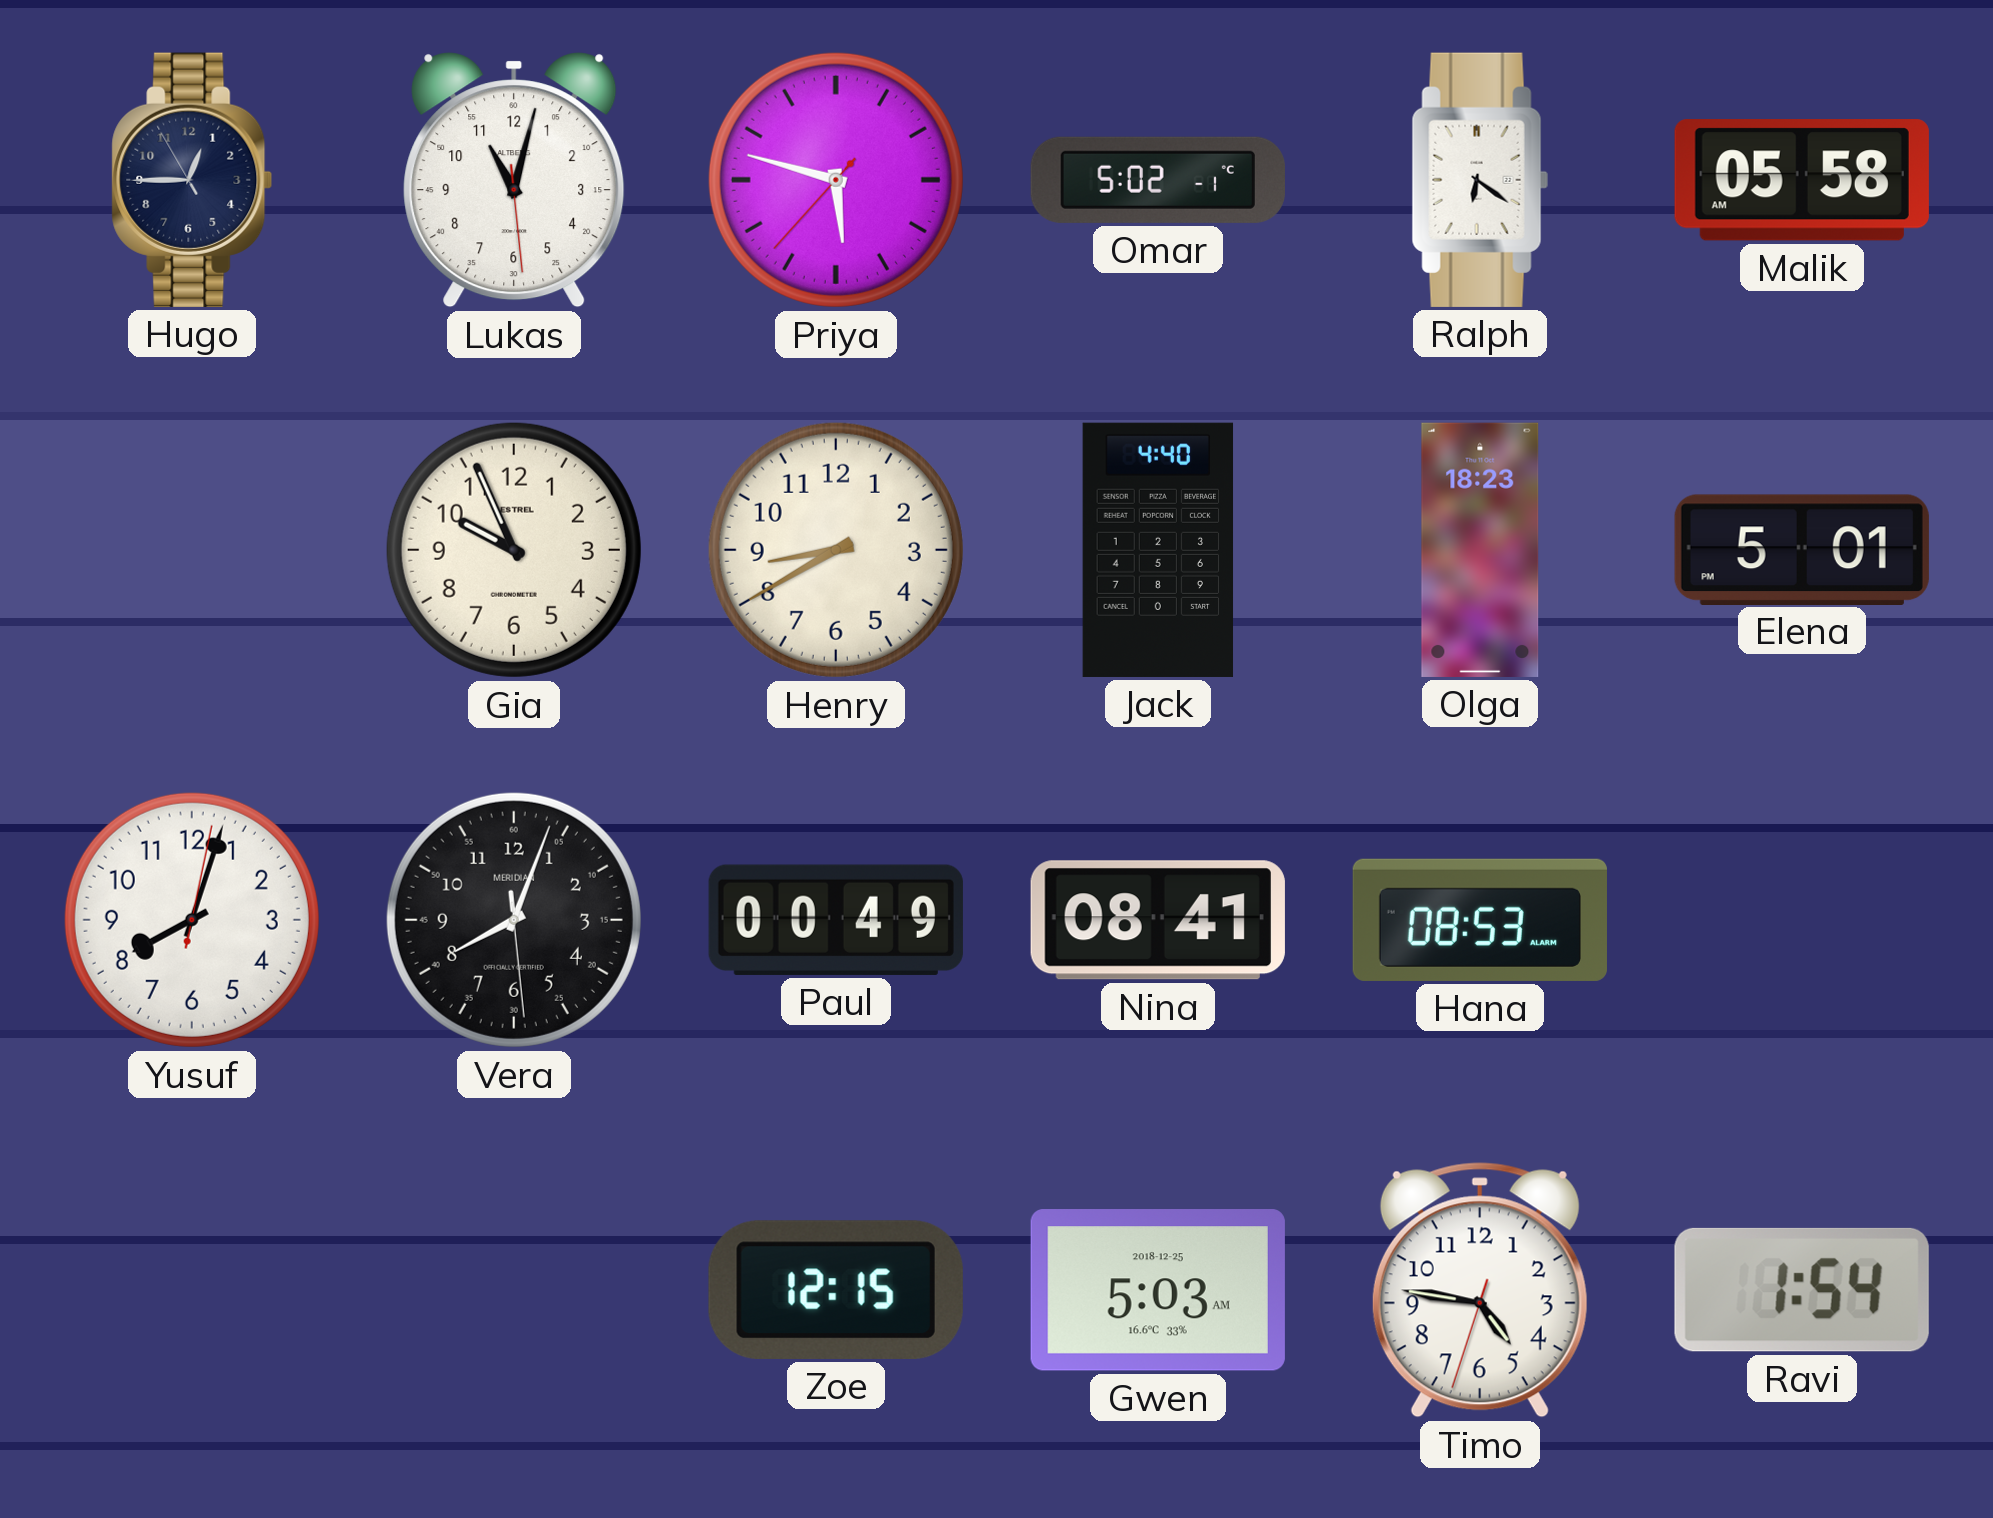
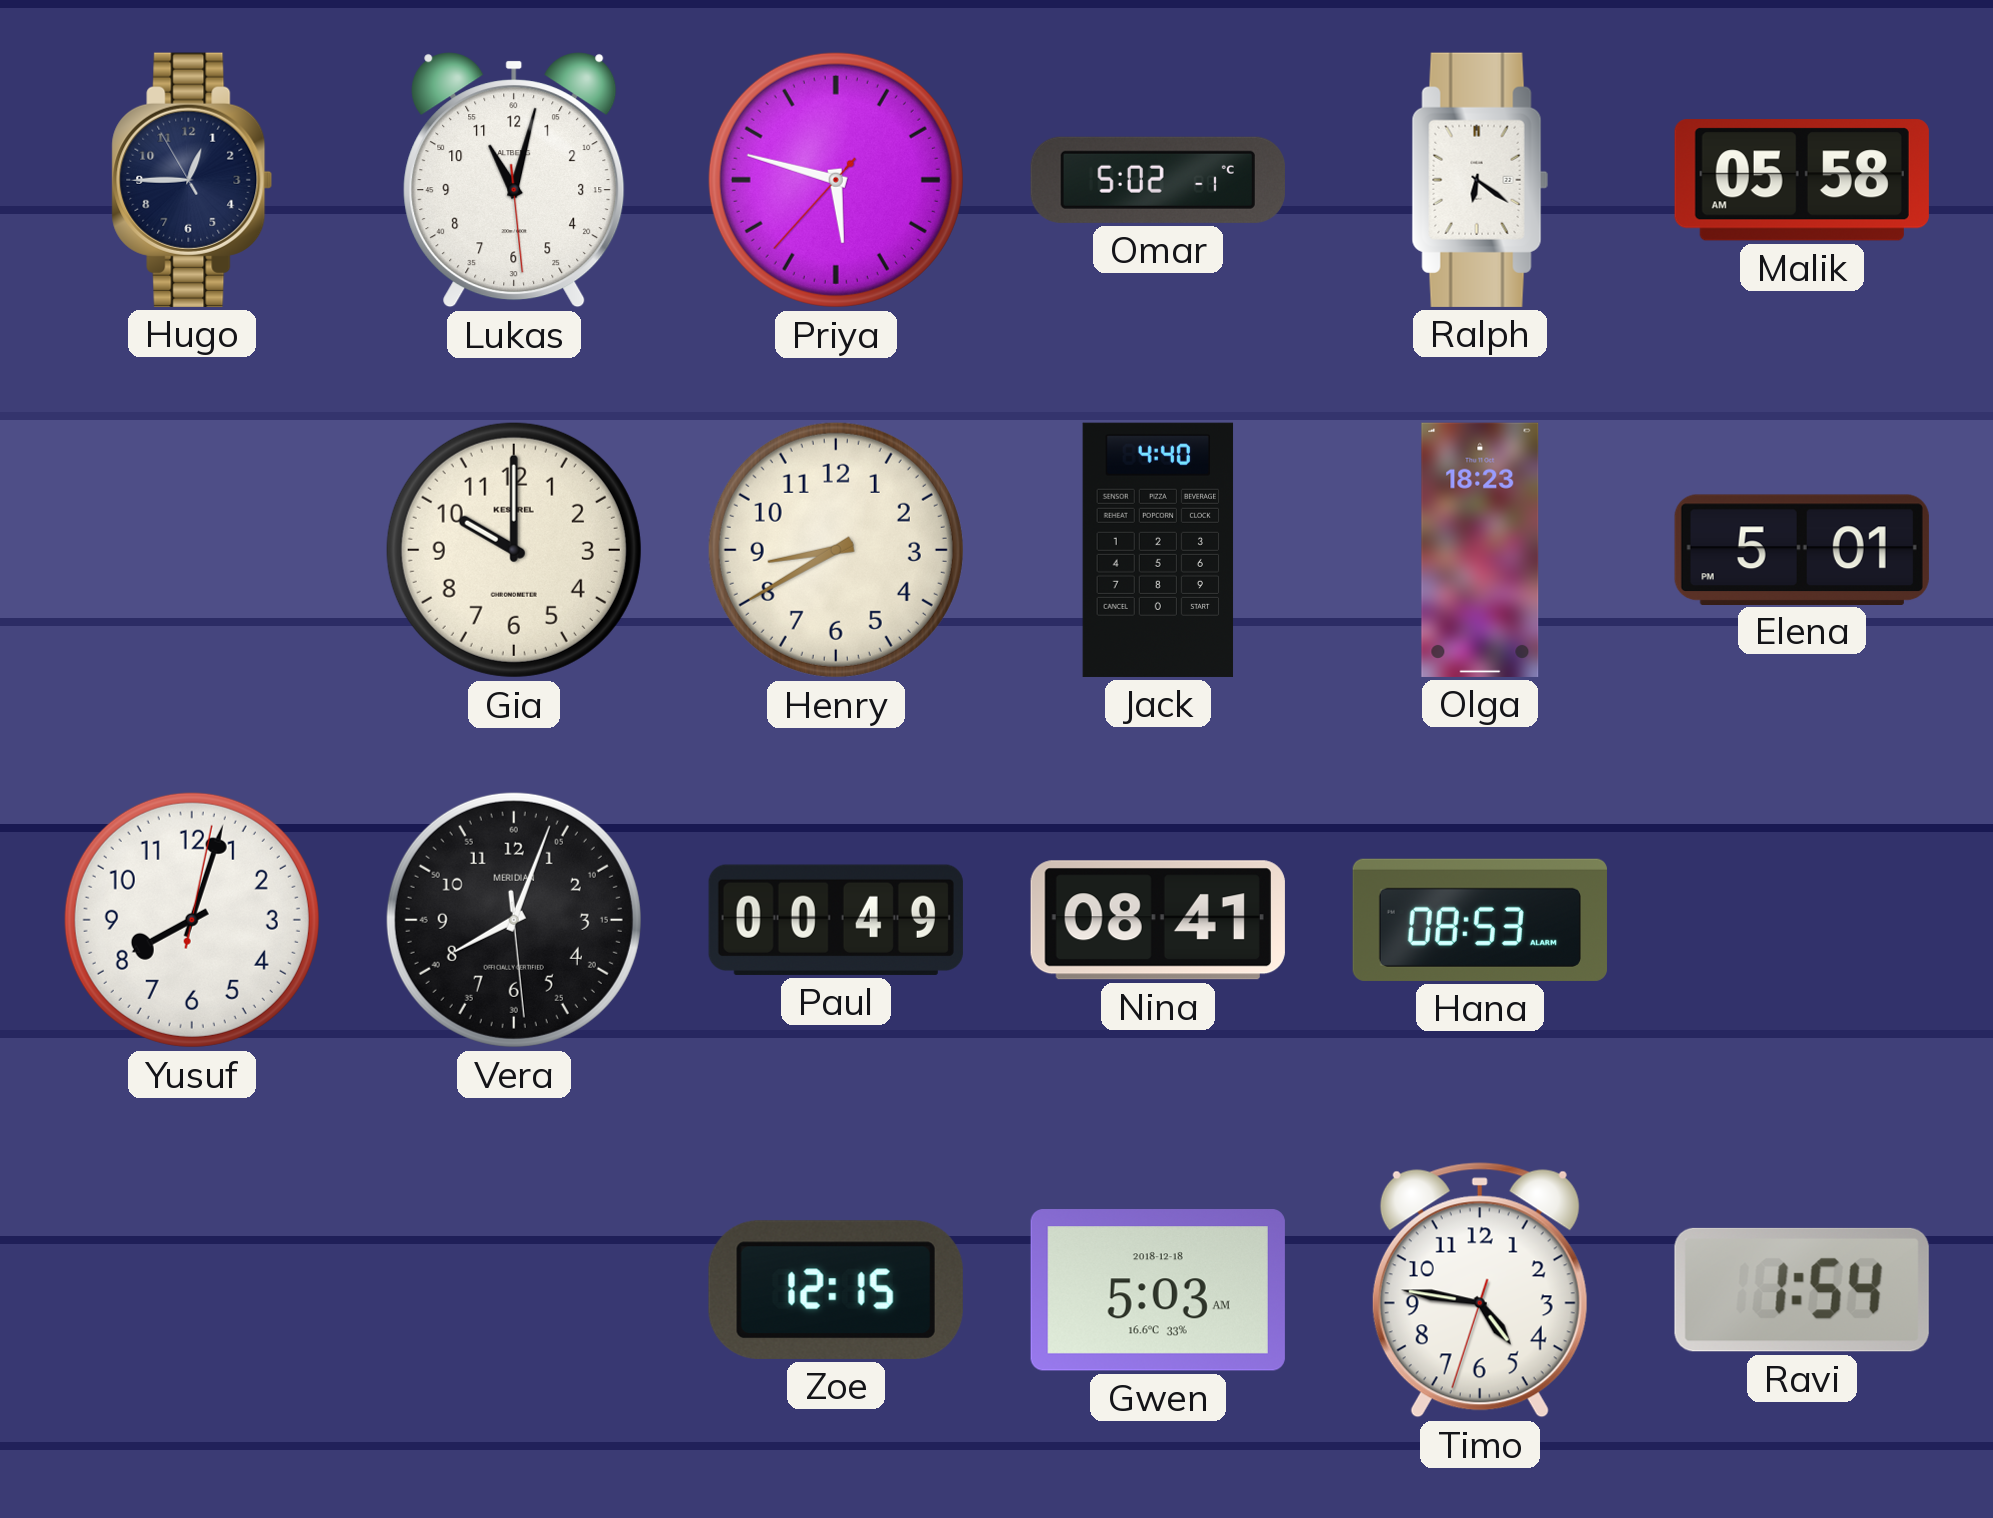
Gia: 9:56 -> 10:00 (514, 550)
Gwen date: 2018-12-25 -> 2018-12-18 (1158, 1290)
